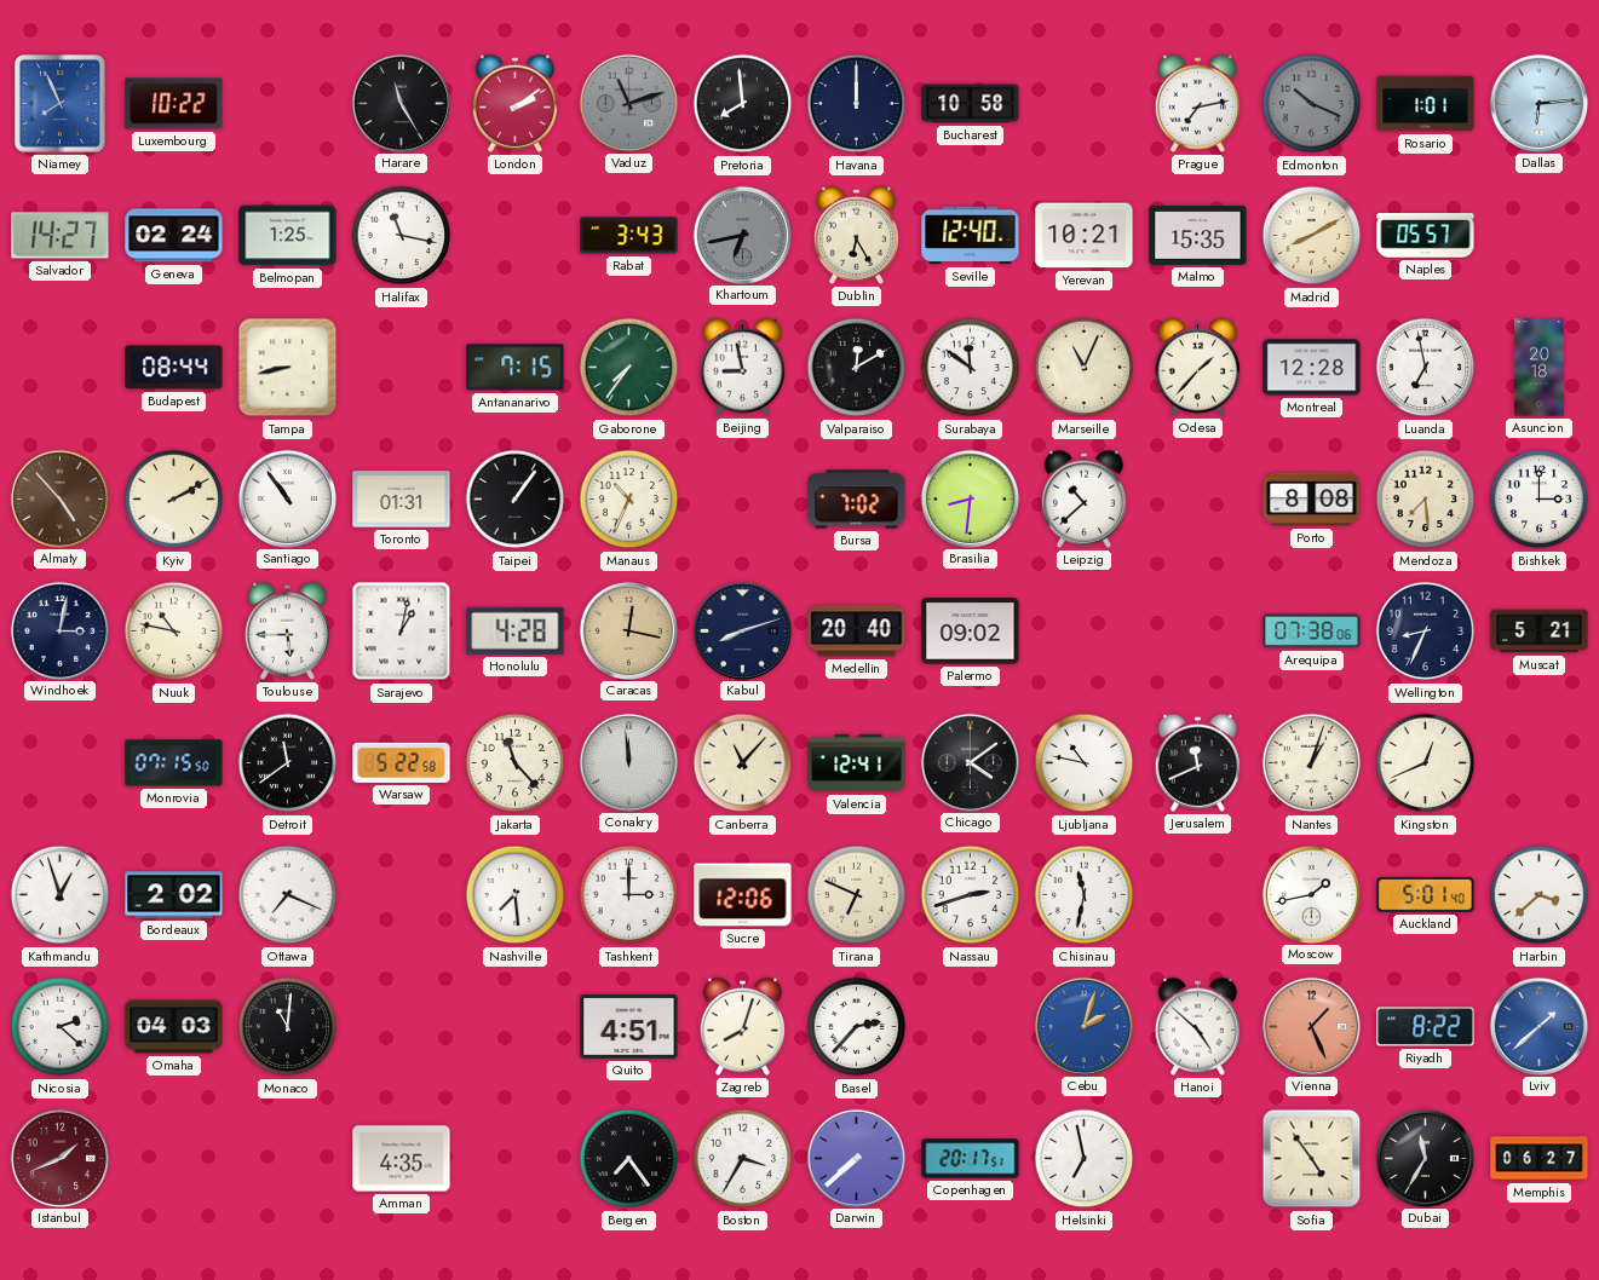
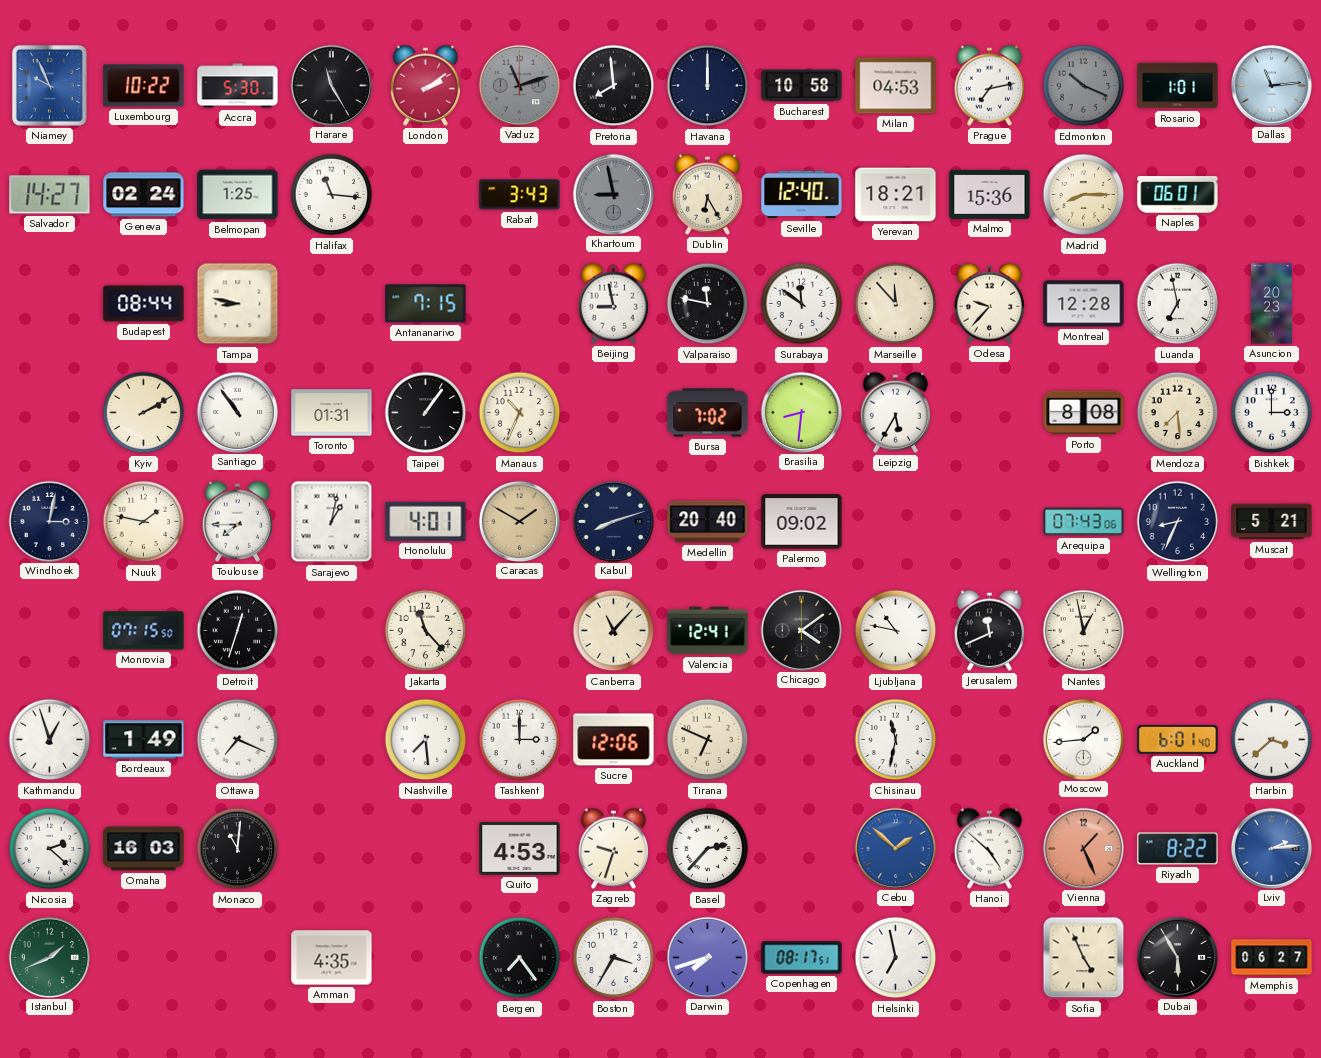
Niamey: 7:56 -> 9:56 (49, 85)
Accra: none -> 5:30 (238, 86)
Milan: none -> 04:53 (896, 86)
Dallas: 6:14 -> 11:14 (1271, 85)
Halifax: 11:17 -> 11:16 (332, 195)
Khartoum: 6:43 -> 8:58 (613, 194)
Yerevan: 10:21 -> 18:21 (896, 195)
Malmo: 15:35 -> 15:36 (990, 194)
Madrid: 8:10 -> 8:15 (1084, 195)
Naples: 05:57 -> 06:01 (1178, 195)
Tampa: 8:43 -> 8:47 (238, 304)
Gaborone: 7:36 -> none (629, 368)
Valparaiso: 12:10 -> 11:47 (708, 304)
Marseille: 11:04 -> 11:53 (896, 304)
Odesa: 1:37 -> 9:37 (989, 303)
Asuncion: 20:18 -> 20:23 (1271, 304)
Almaty: 4:53 -> none (59, 498)
Leipzig: 10:38 -> 5:35 (895, 412)
Nuuk: 10:47 -> 1:47 (144, 522)
Toulouse: 5:45 -> 7:45 (237, 521)
Honolulu: 4:28 -> 4:01 (426, 521)
Caracas: 12:17 -> 1:50 (519, 521)
Arequipa: 07:38 -> 07:43 (1084, 522)
Detroit: 11:39 -> 12:33 (238, 631)
Warsaw: 5:22 -> none (402, 762)
Conakry: 11:59 -> none (628, 762)
Nantes: 1:03 -> 12:58 (1084, 631)
Kingston: 12:41 -> none (1426, 763)
Bordeaux: 2:02 -> 1:49 (144, 740)
Nassau: 2:42 -> none (971, 895)
Moscow: 1:43 -> 1:44 (1083, 739)
Auckland: 5:01 -> 6:01 (1178, 740)
Omaha: 04:03 -> 16:03 (144, 849)
Quito: 4:51 -> 4:53 (520, 848)
Zagreb: 8:03 -> 9:33 (613, 848)
Cebu: 2:03 -> 1:52 (895, 848)
Lviv: 1:38 -> 2:14 (1271, 848)
Istanbul dial: burgundy -> green (49, 957)
Darwin: 7:38 -> 7:42 (707, 957)
Copenhagen: 20:17 -> 08:17 (802, 958)
Sofia: 4:54 -> 4:56 (1084, 958)
Dubai: 11:35 -> 5:55 (1177, 957)
